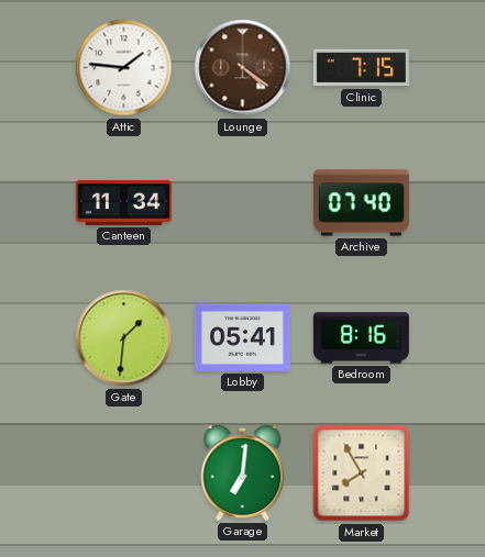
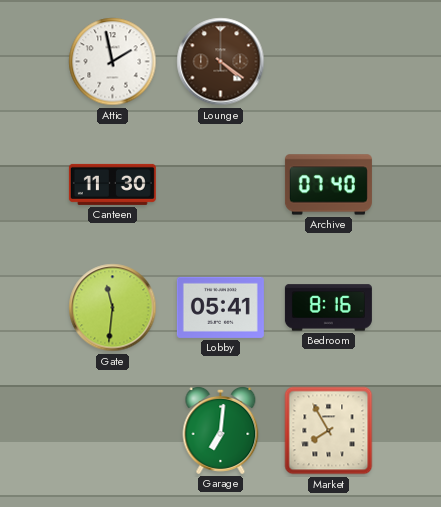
Attic: 1:46 -> 1:58 (113, 62)
Clinic: 7:15 -> none (361, 68)
Canteen: 11:34 -> 11:30 (112, 184)
Gate: 1:31 -> 11:31 (113, 308)
